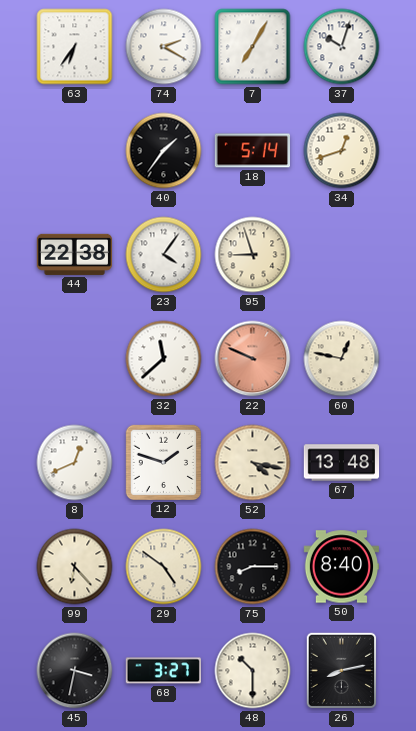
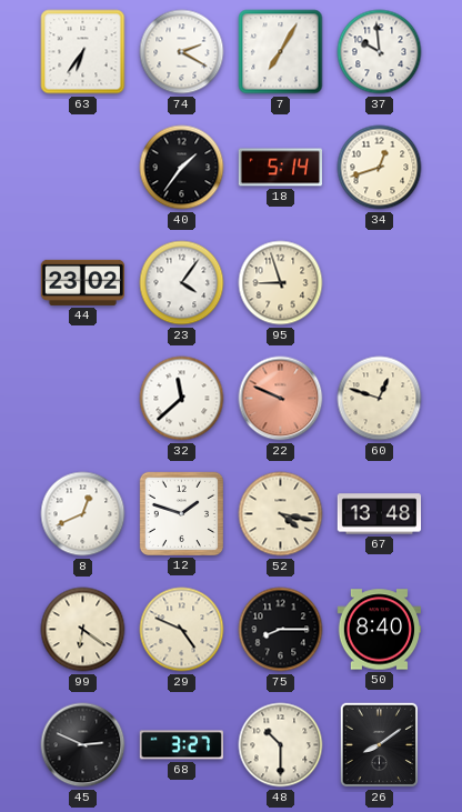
37: 10:03 -> 9:59 (380, 52)
44: 22:38 -> 23:02 (82, 282)
60: 12:47 -> 12:48 (380, 399)
99: 6:23 -> 6:21 (83, 630)
29: 4:51 -> 4:49 (182, 630)
45: 3:32 -> 2:49 (83, 745)
26: 8:13 -> 8:09 (380, 745)
